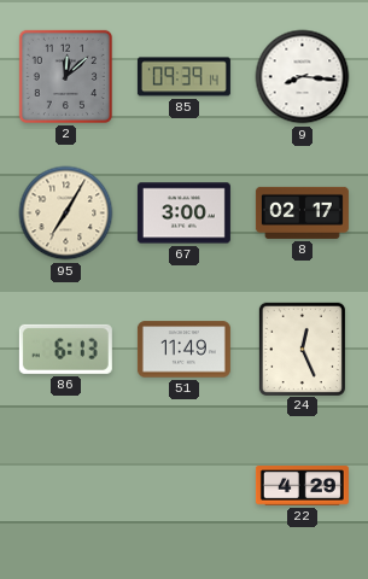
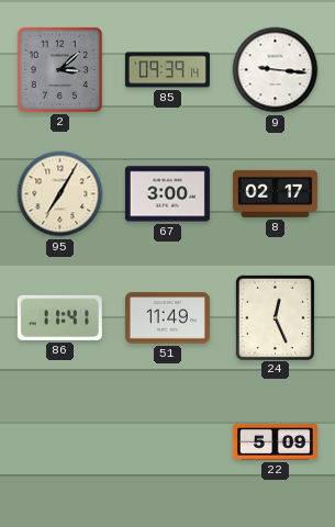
2: 12:08 -> 3:08 (59, 69)
9: 8:16 -> 9:16 (276, 70)
86: 6:13 -> 11:41 (59, 317)
22: 4:29 -> 5:09 (275, 442)
